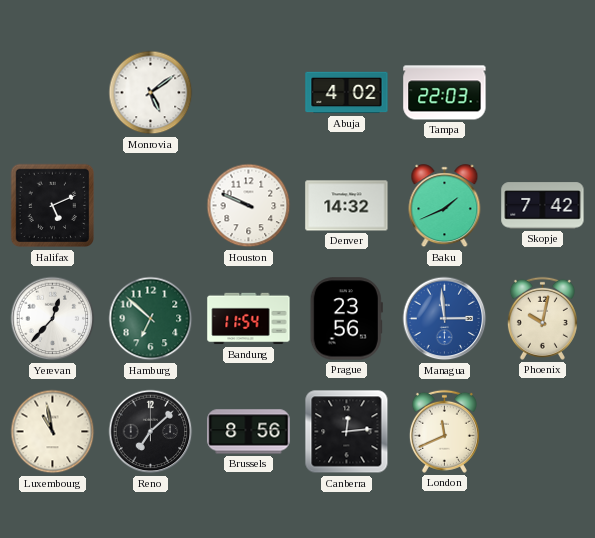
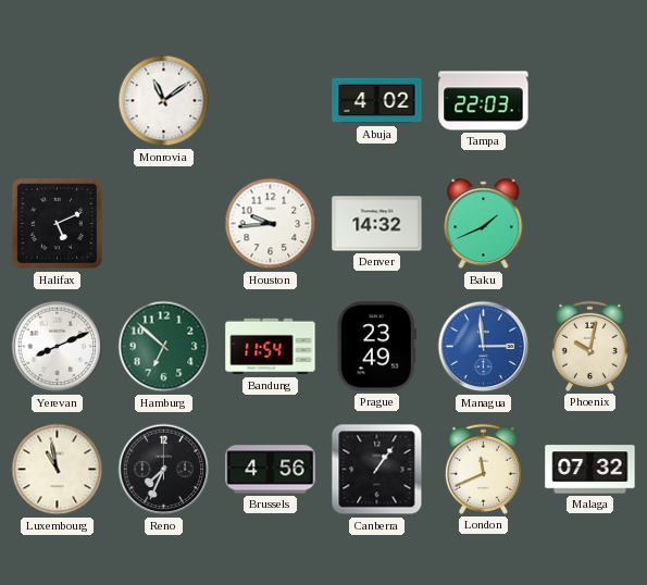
Monrovia: 5:09 -> 11:09 (164, 101)
Houston: 9:49 -> 9:44 (271, 224)
Skopje: 7:42 -> none (543, 206)
Yerevan: 12:37 -> 8:11 (58, 347)
Prague: 23:56 -> 23:49 (376, 347)
Reno: 7:08 -> 7:34 (164, 470)
Brussels: 8:56 -> 4:56 (271, 470)
Canberra: 12:14 -> 1:06 (377, 470)
Malaga: none -> 07:32 (590, 470)
